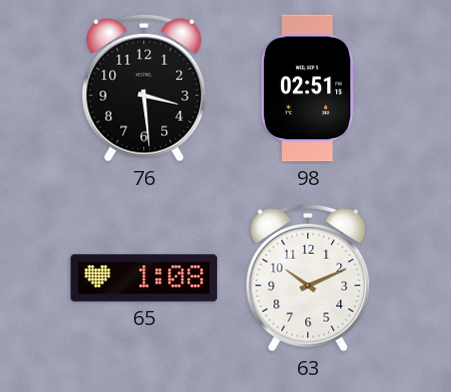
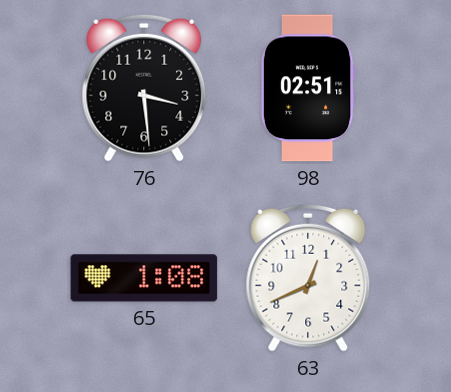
63: 10:11 -> 12:41 (308, 278)
